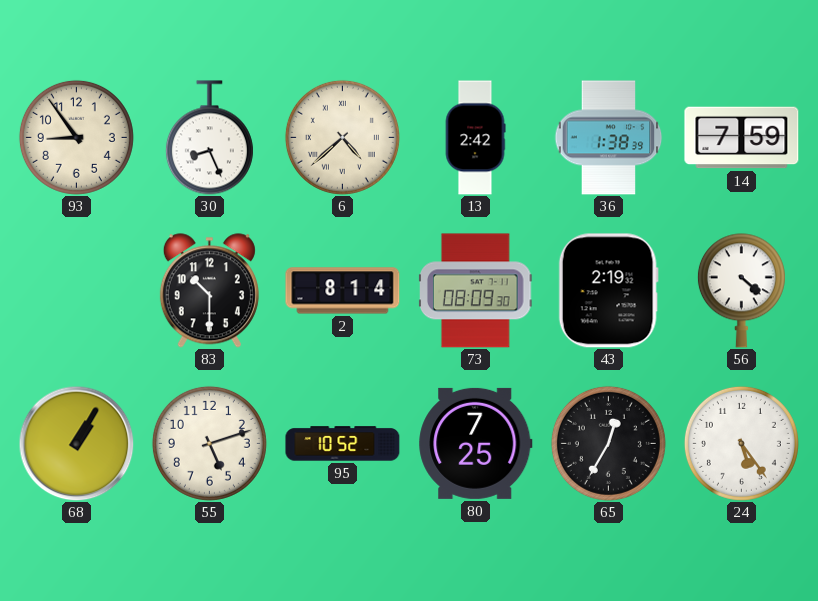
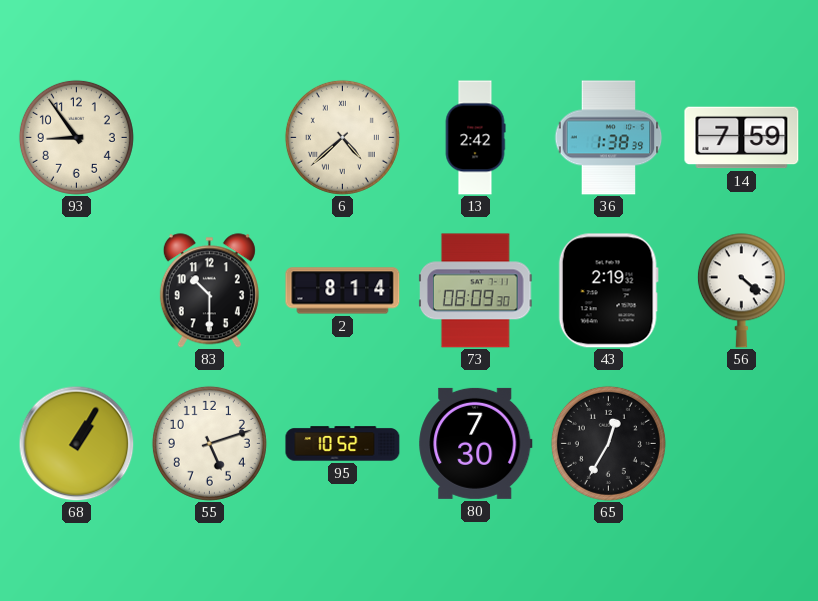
30: 8:26 -> none (209, 138)
80: 7:25 -> 7:30 (476, 443)
24: 5:24 -> none (741, 443)
